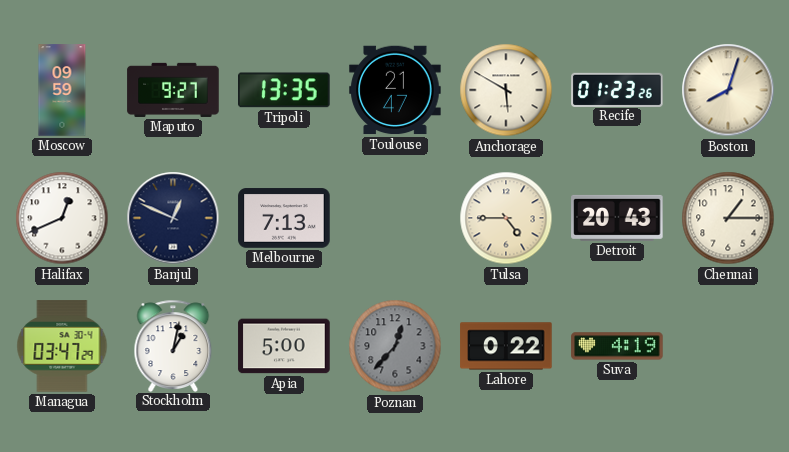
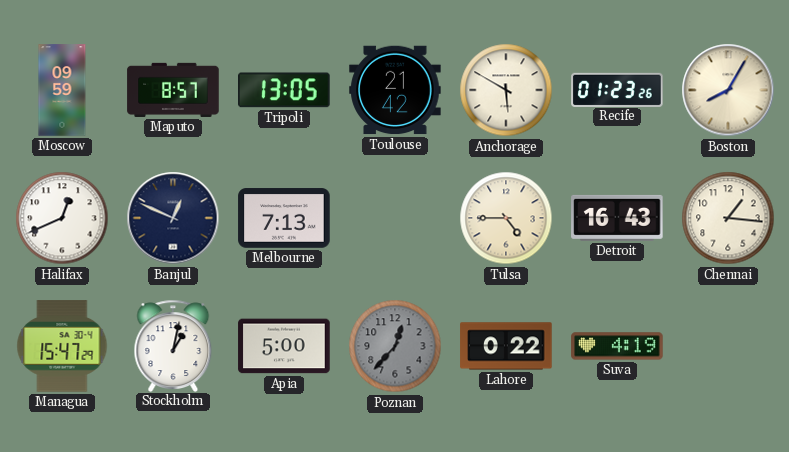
Maputo: 9:27 -> 8:57 (173, 90)
Tripoli: 13:35 -> 13:05 (284, 90)
Toulouse: 21:47 -> 21:42 (395, 90)
Boston: 8:03 -> 8:05 (728, 90)
Detroit: 20:43 -> 16:43 (617, 218)
Chennai: 1:15 -> 1:16 (728, 218)
Managua: 03:47 -> 15:47 (62, 346)
